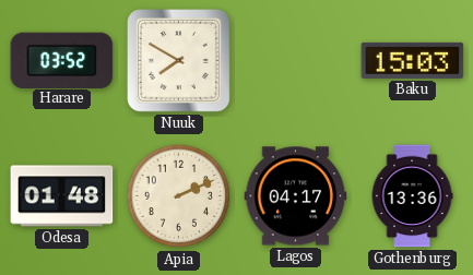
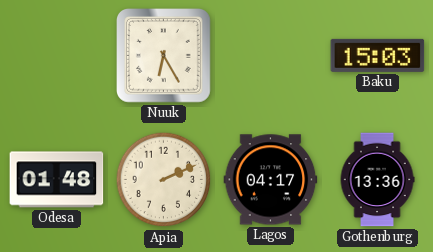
Harare: 03:52 -> none (62, 60)
Nuuk: 7:50 -> 6:25 (164, 56)
